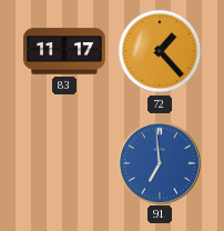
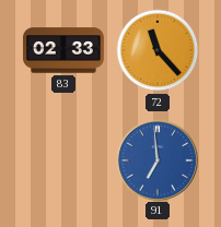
83: 11:17 -> 02:33 (63, 50)
72: 1:23 -> 11:23 (158, 50)
